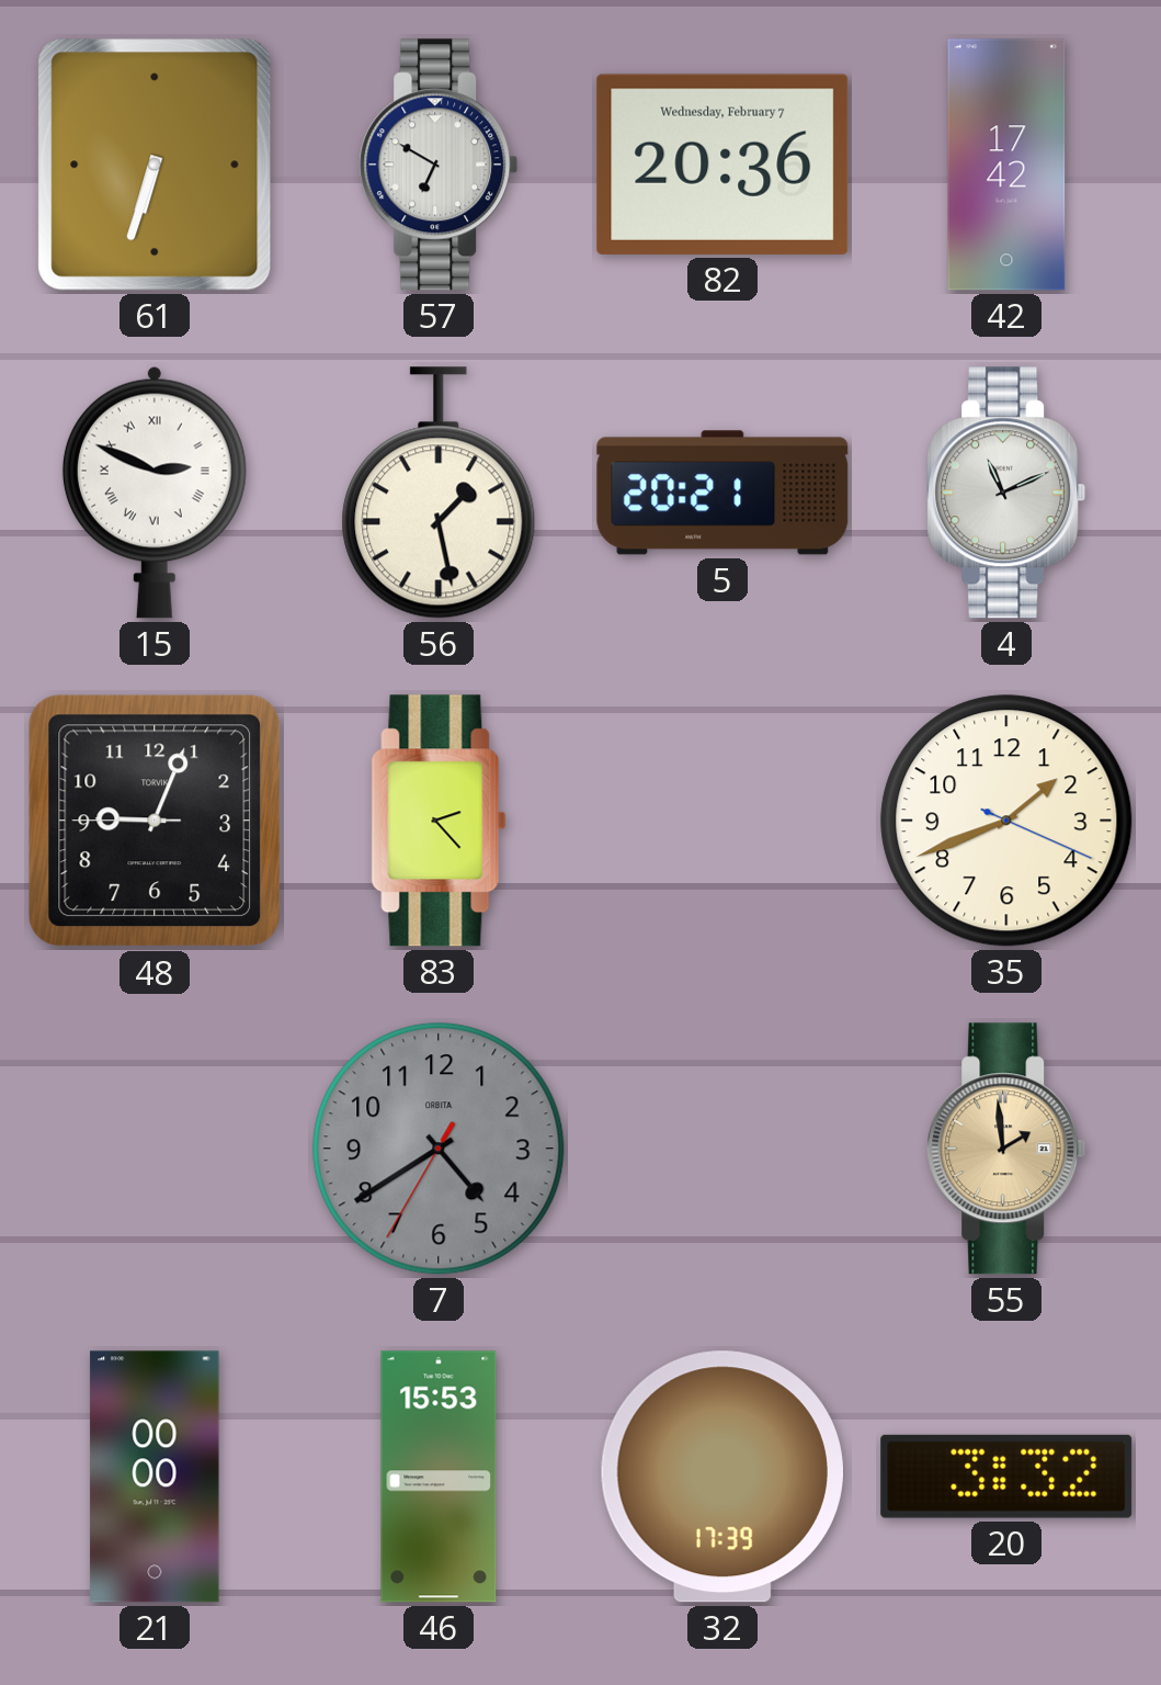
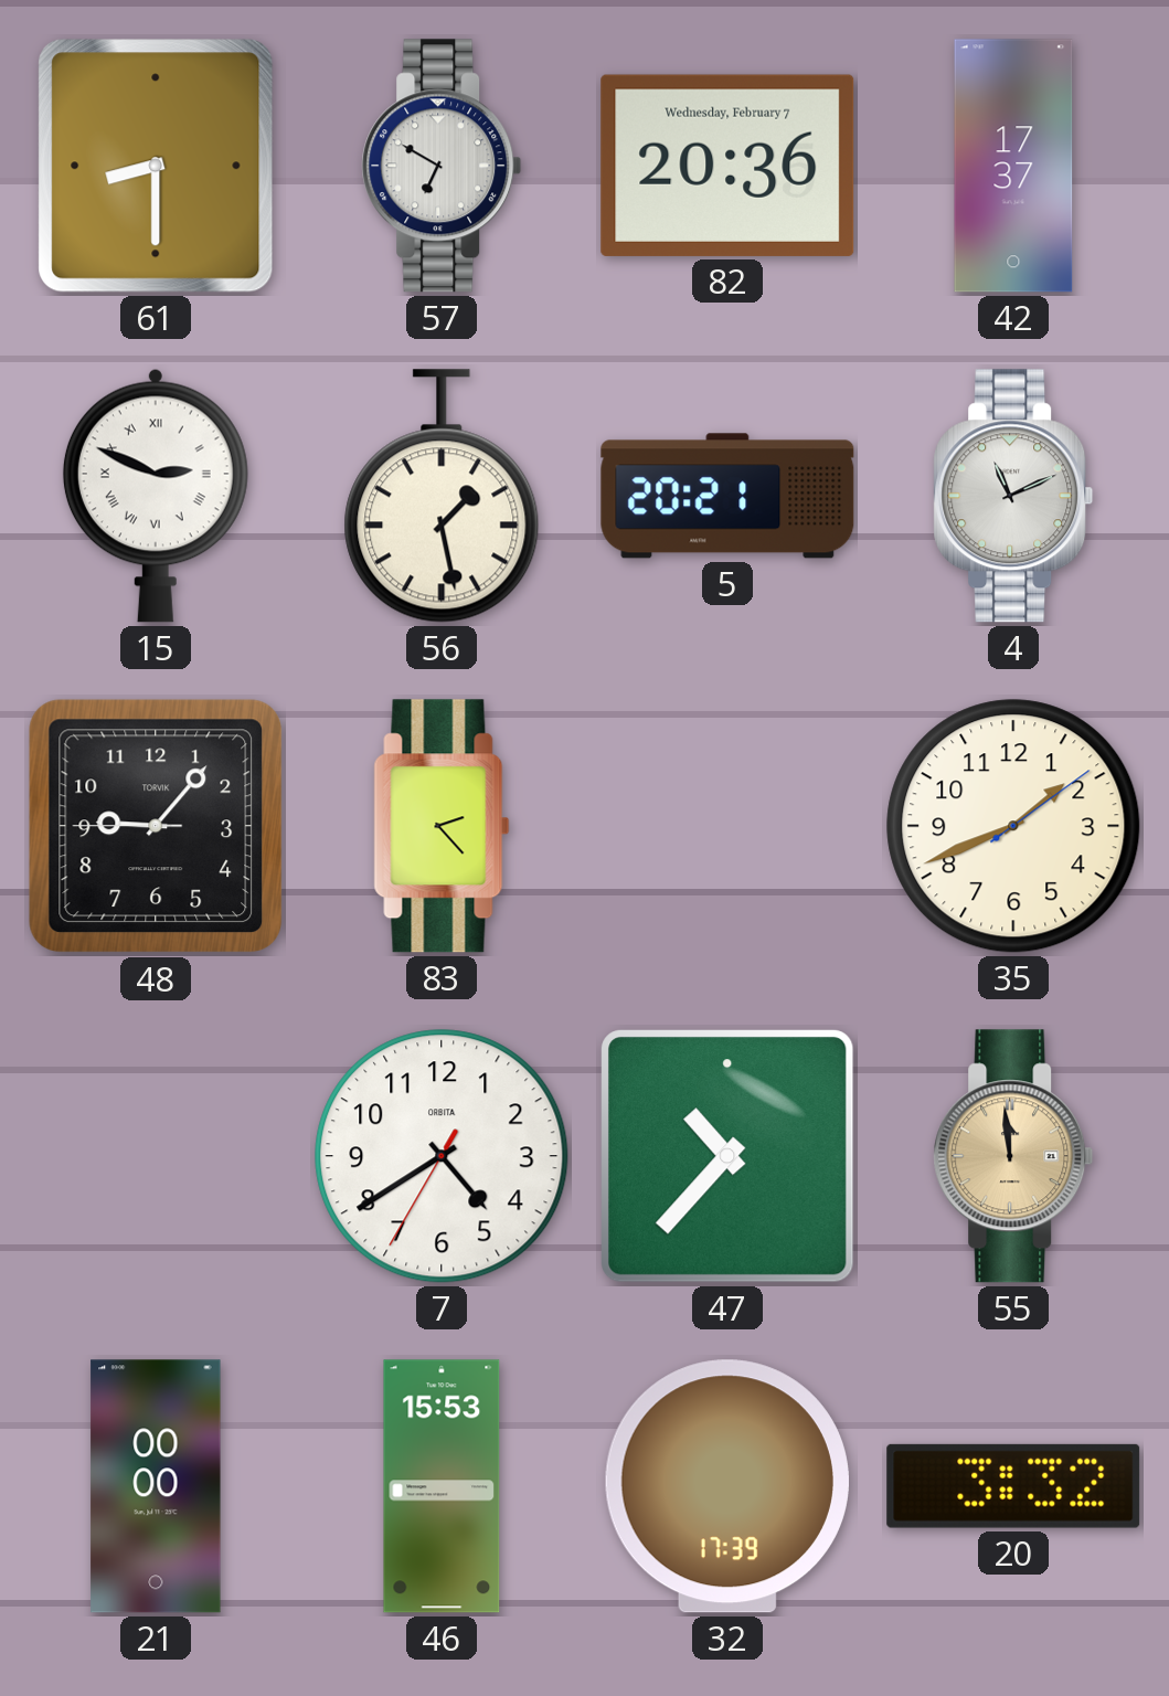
61: 6:33 -> 8:30 (156, 166)
42: 17:42 -> 17:37 (1013, 166)
48: 9:03 -> 9:06 (156, 826)
35: 1:41:19 -> 1:41:09 (1013, 826)
7 dial: grey -> white (442, 1156)
47: none -> 10:37 (727, 1156)
55: 1:59 -> 11:59 (1013, 1156)
